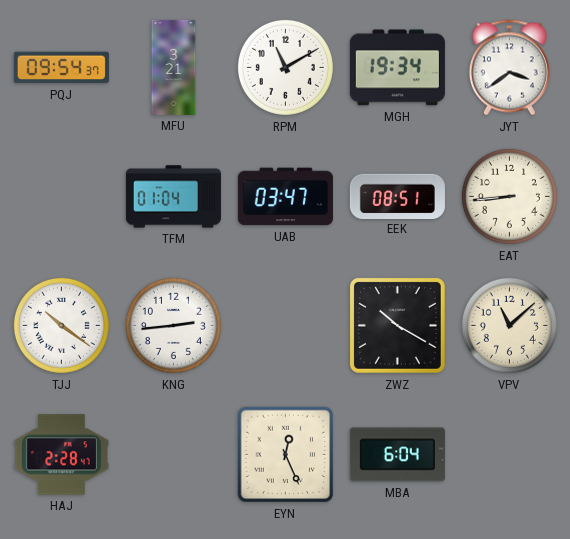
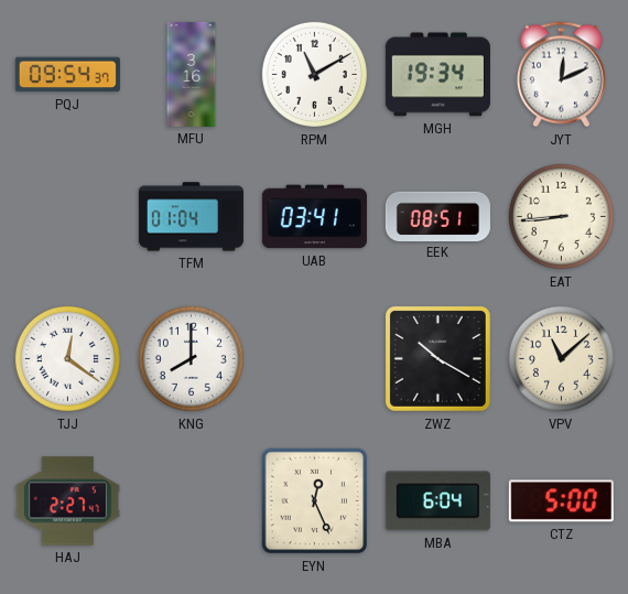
MFU: 3:21 -> 3:16 (192, 74)
JYT: 3:39 -> 12:11 (561, 75)
UAB: 03:47 -> 03:41 (314, 217)
TJJ: 10:21 -> 12:21 (67, 358)
KNG: 2:44 -> 8:00 (191, 358)
HAJ: 2:28 -> 2:27 (67, 501)
CTZ: none -> 5:00 (561, 501)
